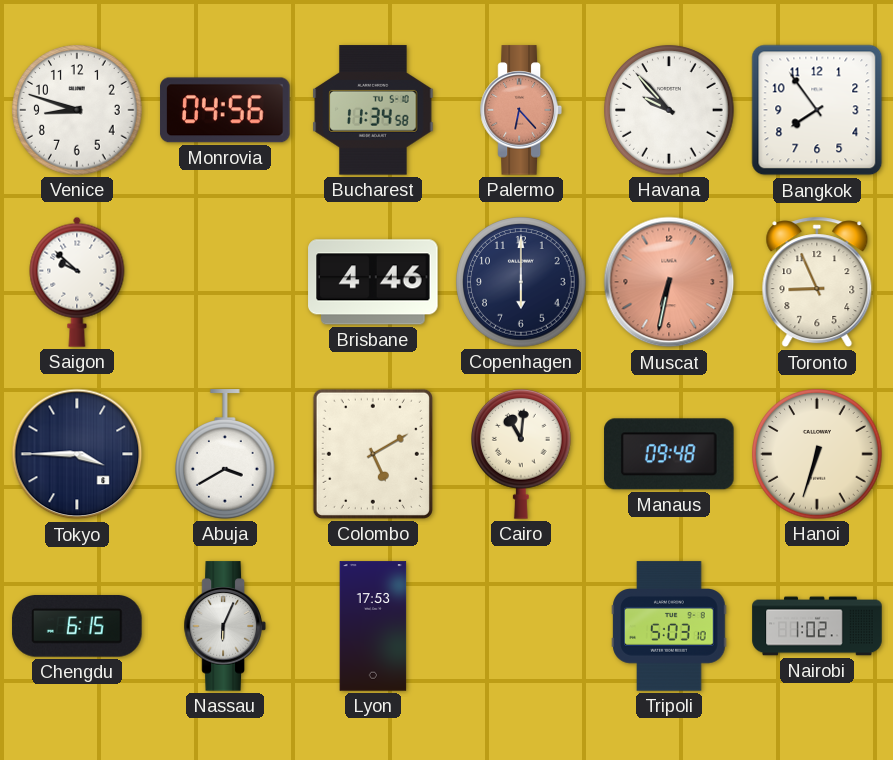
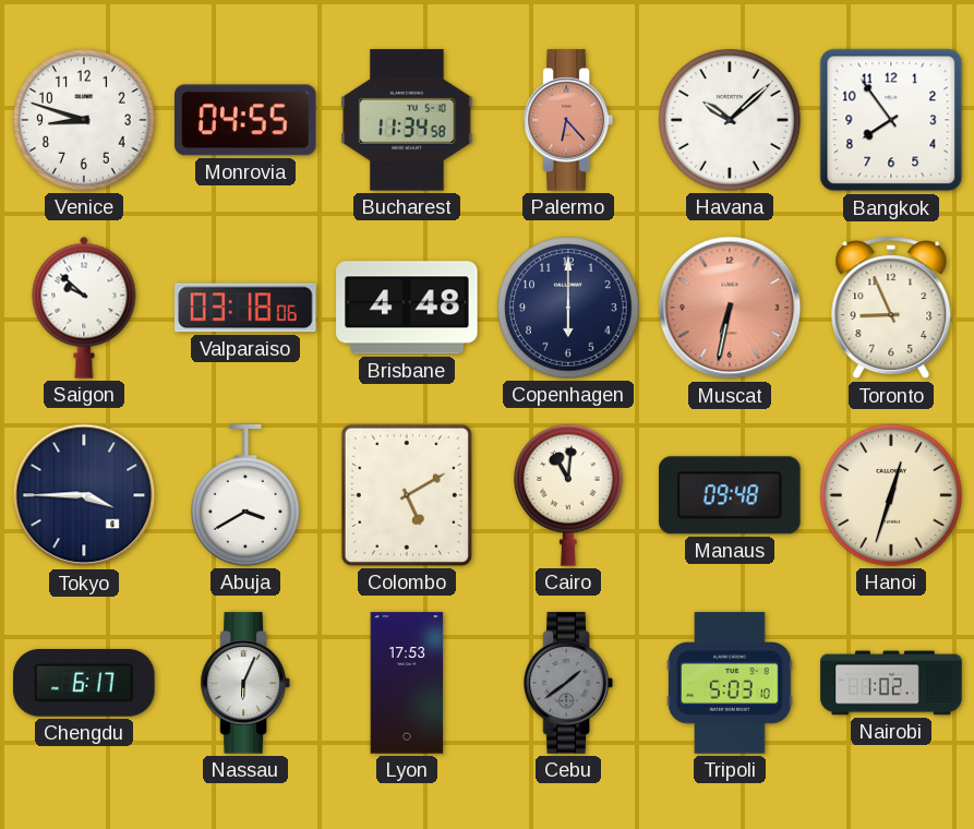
Monrovia: 04:56 -> 04:55 (245, 120)
Havana: 9:53 -> 10:08 (730, 120)
Valparaiso: none -> 03:18 (245, 308)
Brisbane: 4:46 -> 4:48 (407, 308)
Hanoi: 6:33 -> 12:33 (891, 495)
Chengdu: 6:15 -> 6:17 (84, 683)
Cebu: none -> 1:39 (568, 683)
